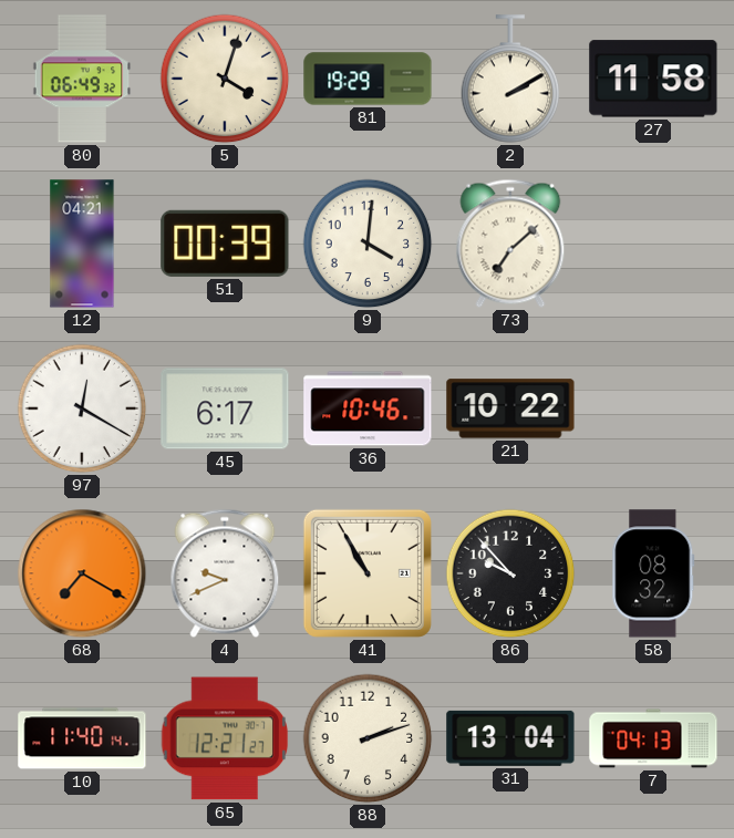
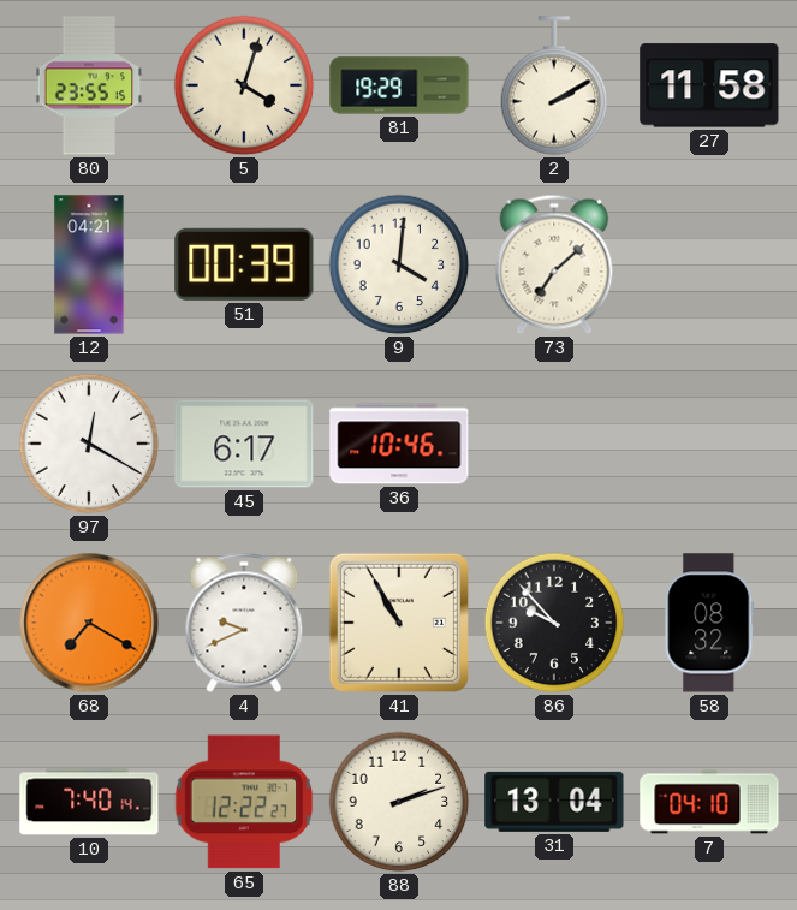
80: 06:49 -> 23:55 (89, 85)
21: 10:22 -> none (510, 408)
10: 11:40 -> 7:40 (89, 802)
65: 12:21 -> 12:22 (244, 802)
7: 04:13 -> 04:10 (709, 802)
